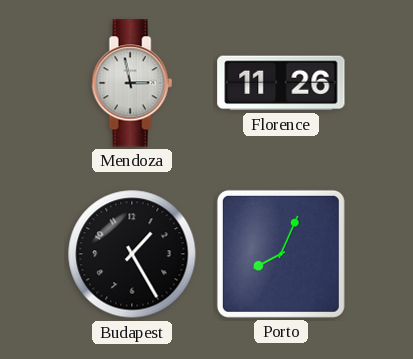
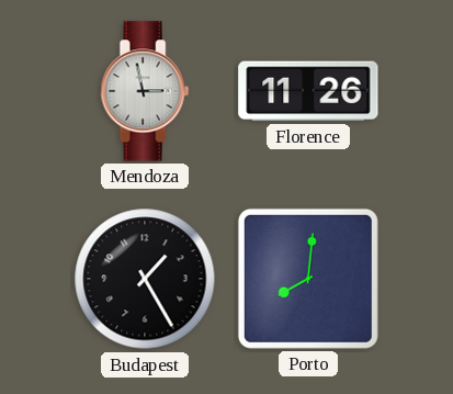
Porto: 8:04 -> 8:01 (308, 279)
